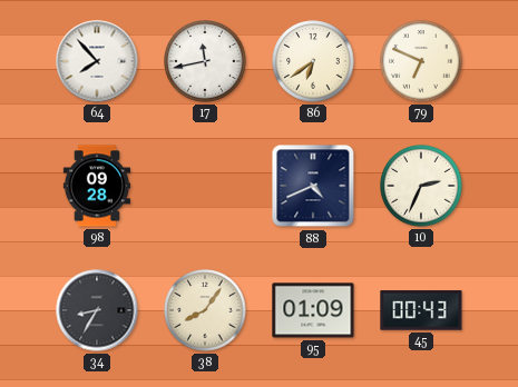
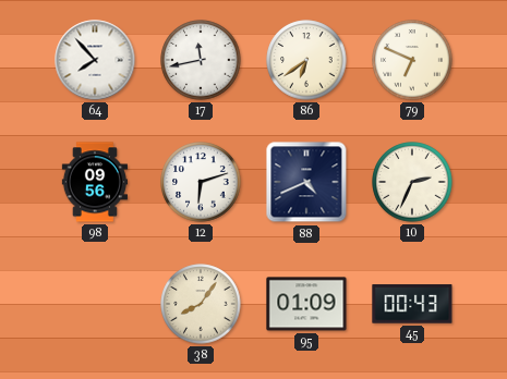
98: 09:28 -> 09:56 (94, 182)
12: none -> 6:12 (201, 182)
34: 8:35 -> none (97, 310)
